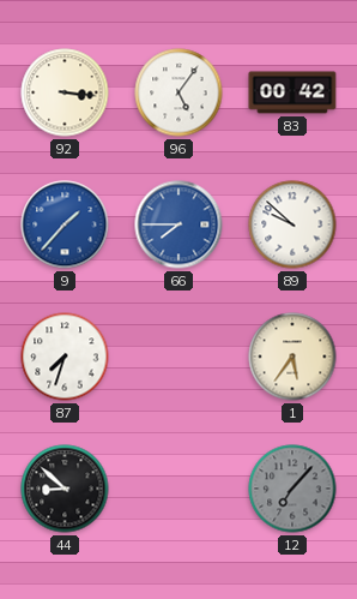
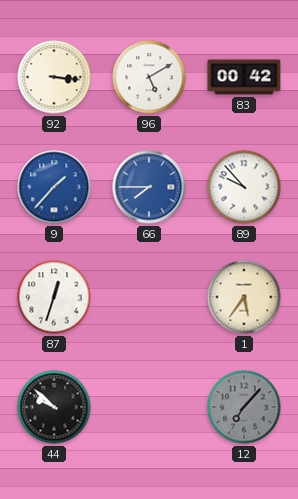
96: 5:06 -> 5:10 (149, 77)
89: 9:52 -> 9:53 (244, 187)
87: 7:33 -> 12:33 (54, 297)
44: 8:52 -> 9:52 (54, 407)
